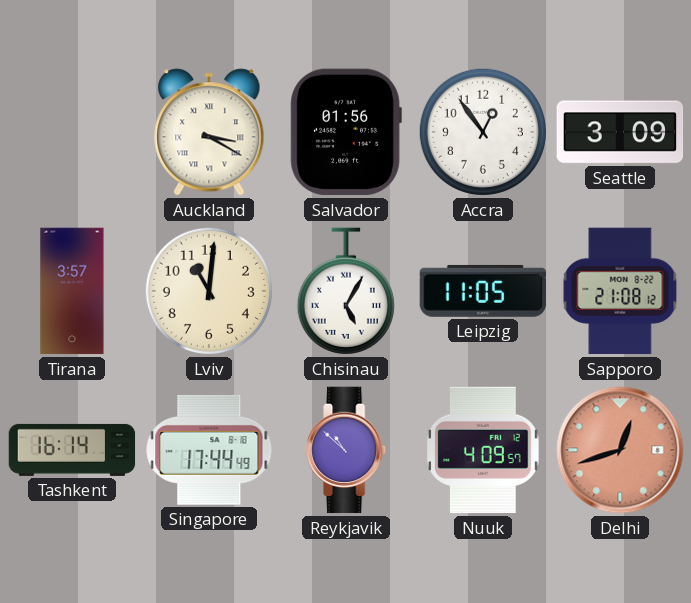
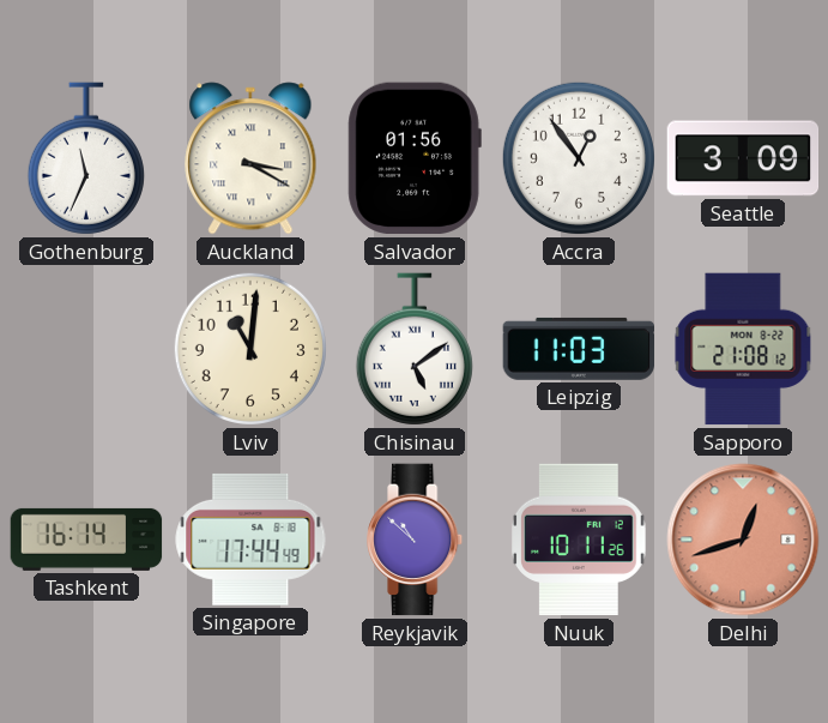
Gothenburg: none -> 11:34 (86, 158)
Tirana: 3:57 -> none (72, 291)
Chisinau: 5:05 -> 5:09 (415, 349)
Leipzig: 11:05 -> 11:03 (579, 349)
Nuuk: 4:09 -> 10:11 (580, 540)
